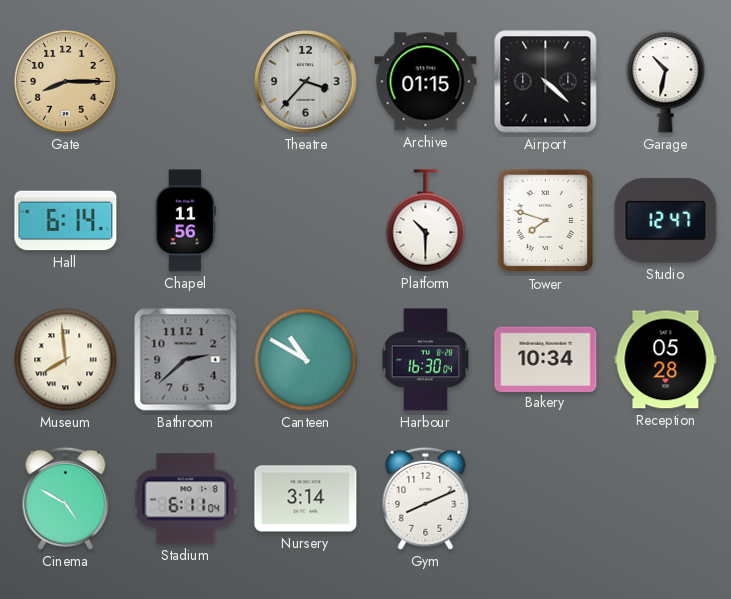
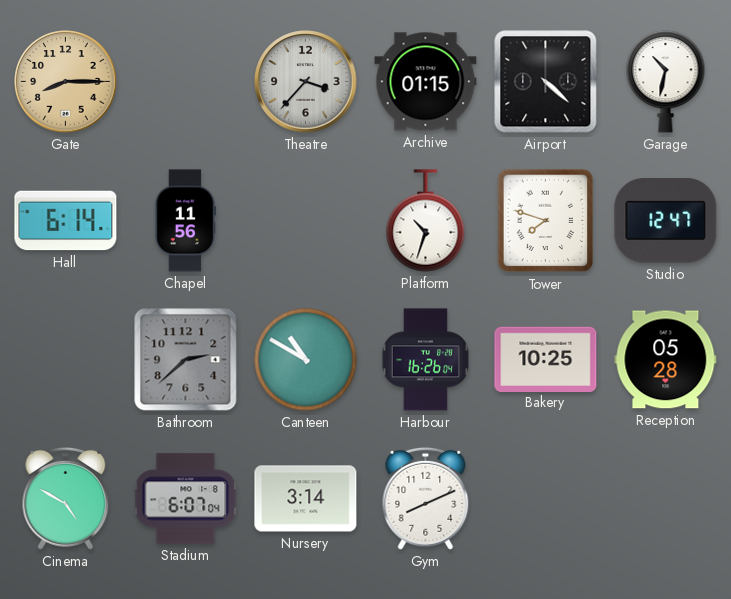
Platform: 10:30 -> 10:33 (426, 221)
Museum: 7:59 -> none (66, 360)
Harbour: 16:30 -> 16:26 (426, 360)
Bakery: 10:34 -> 10:25 (546, 359)
Stadium: 6:11 -> 6:07 (186, 499)
